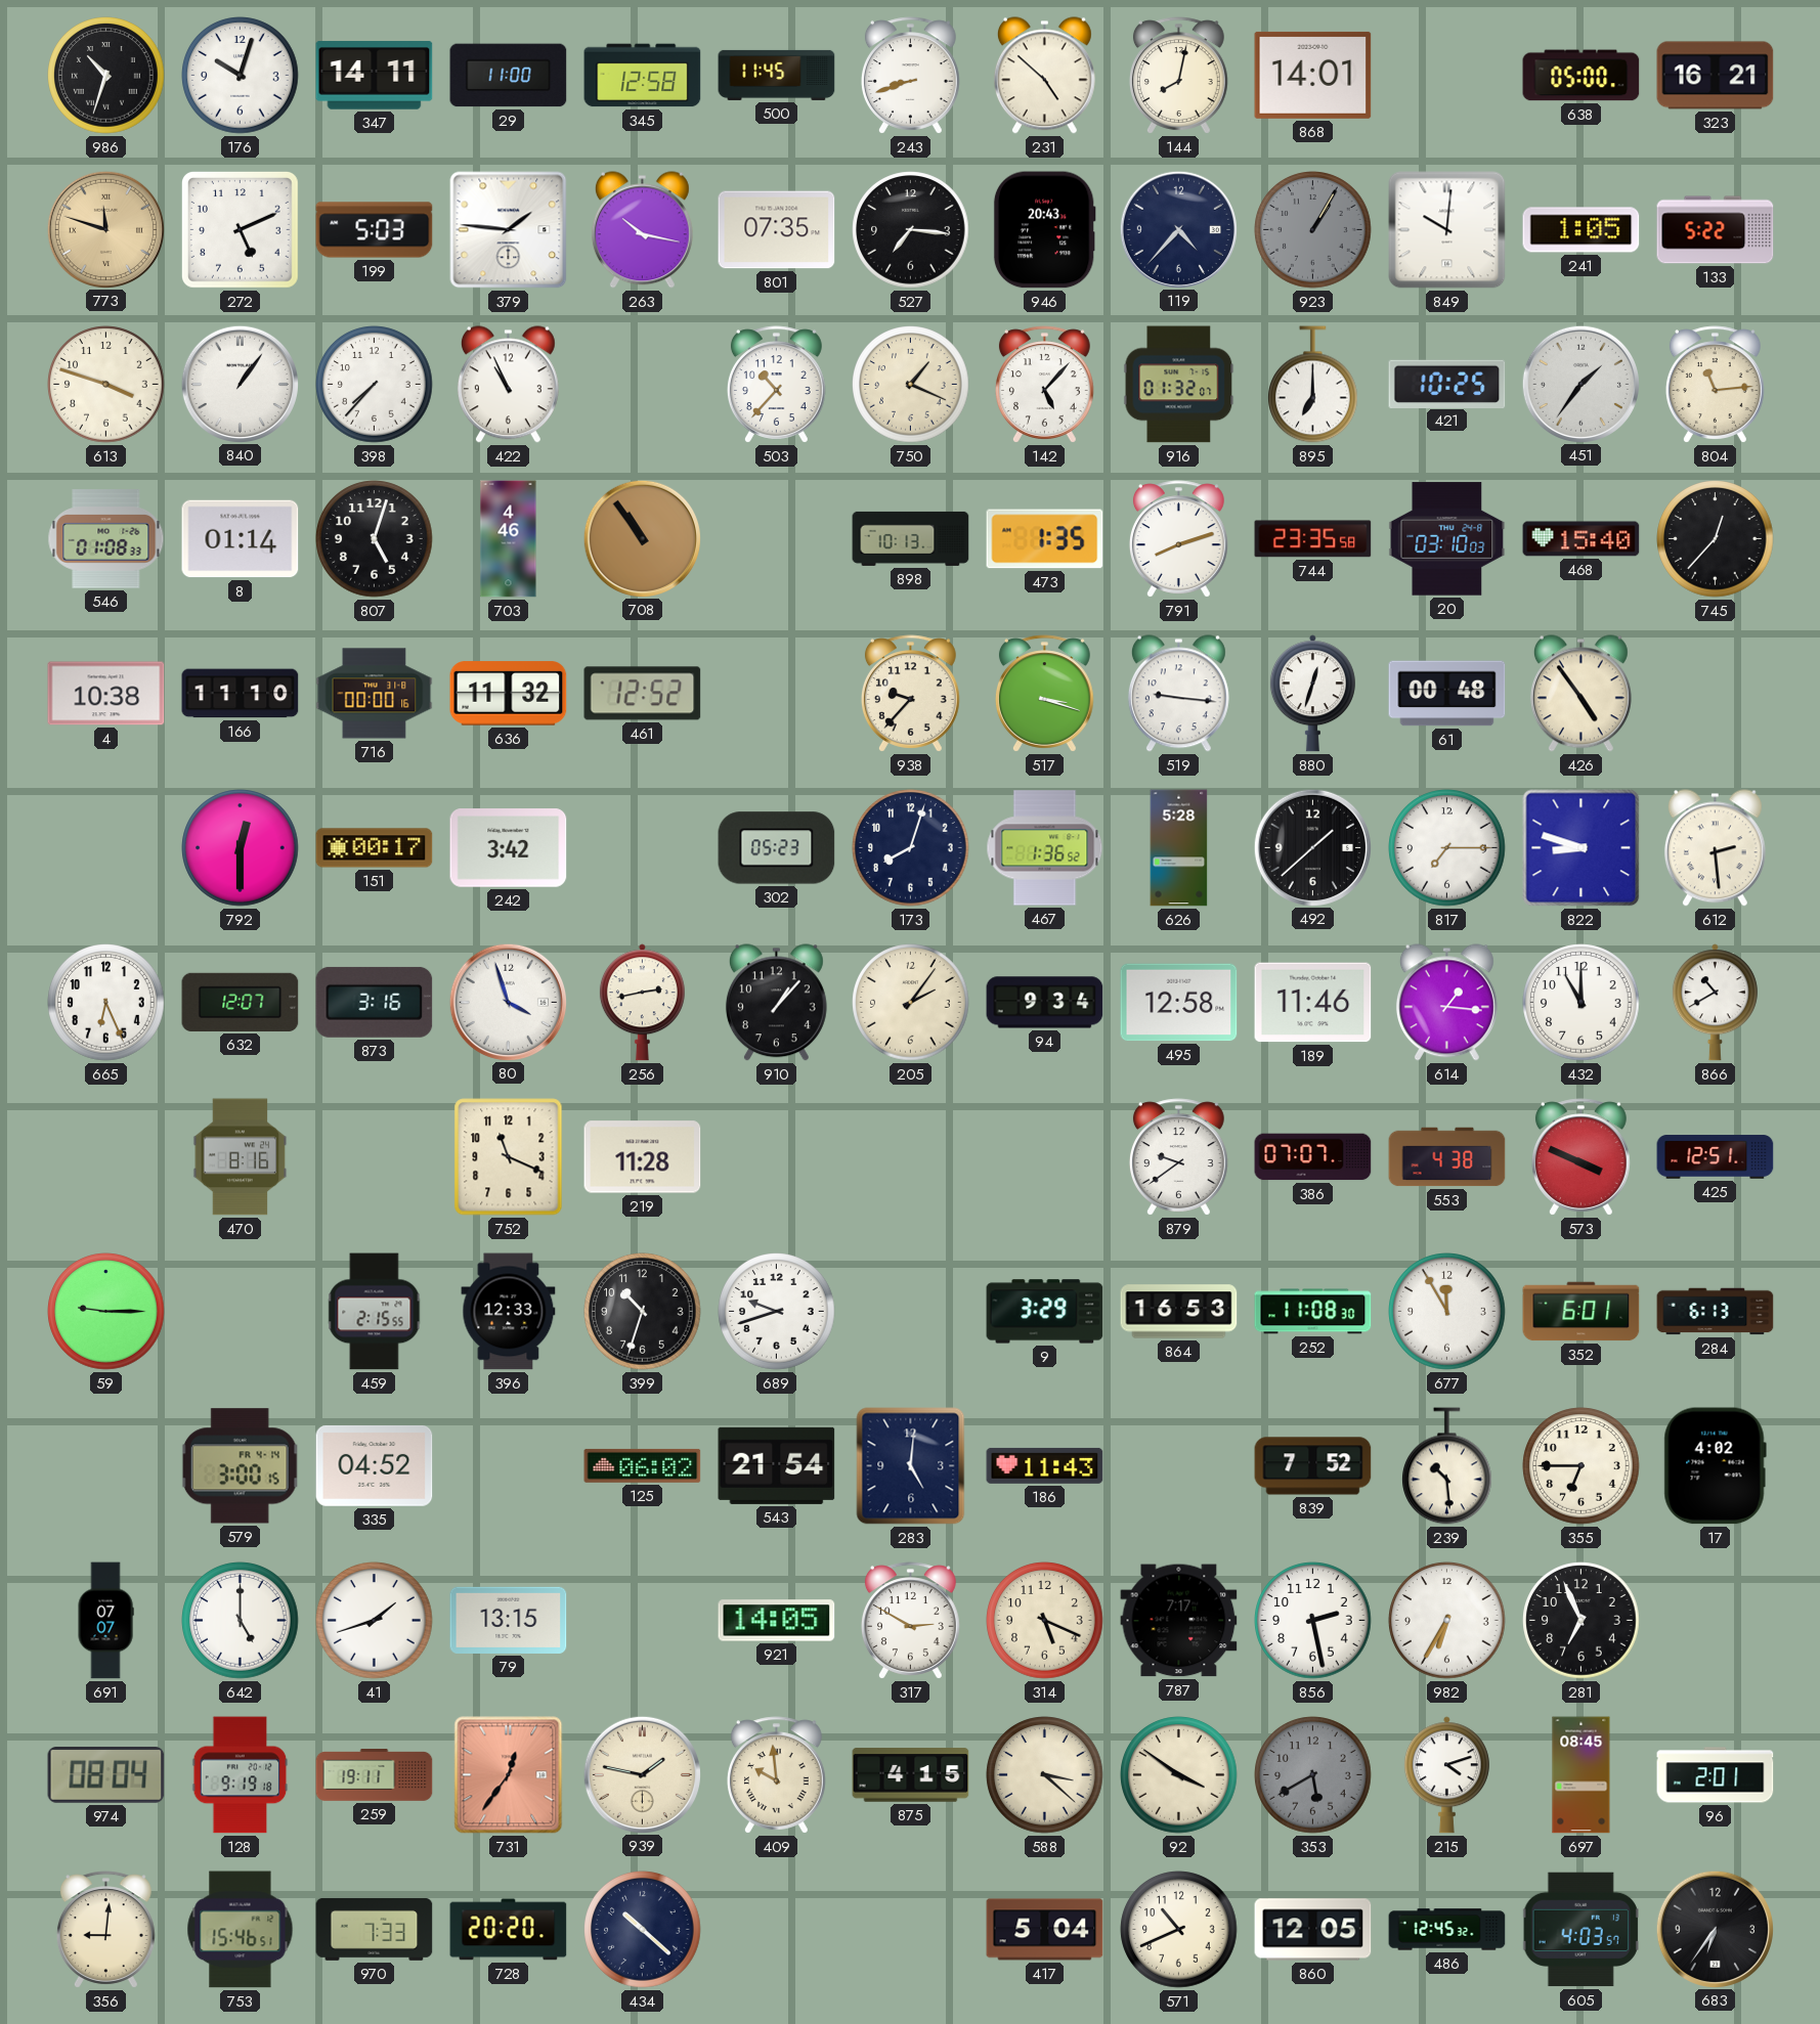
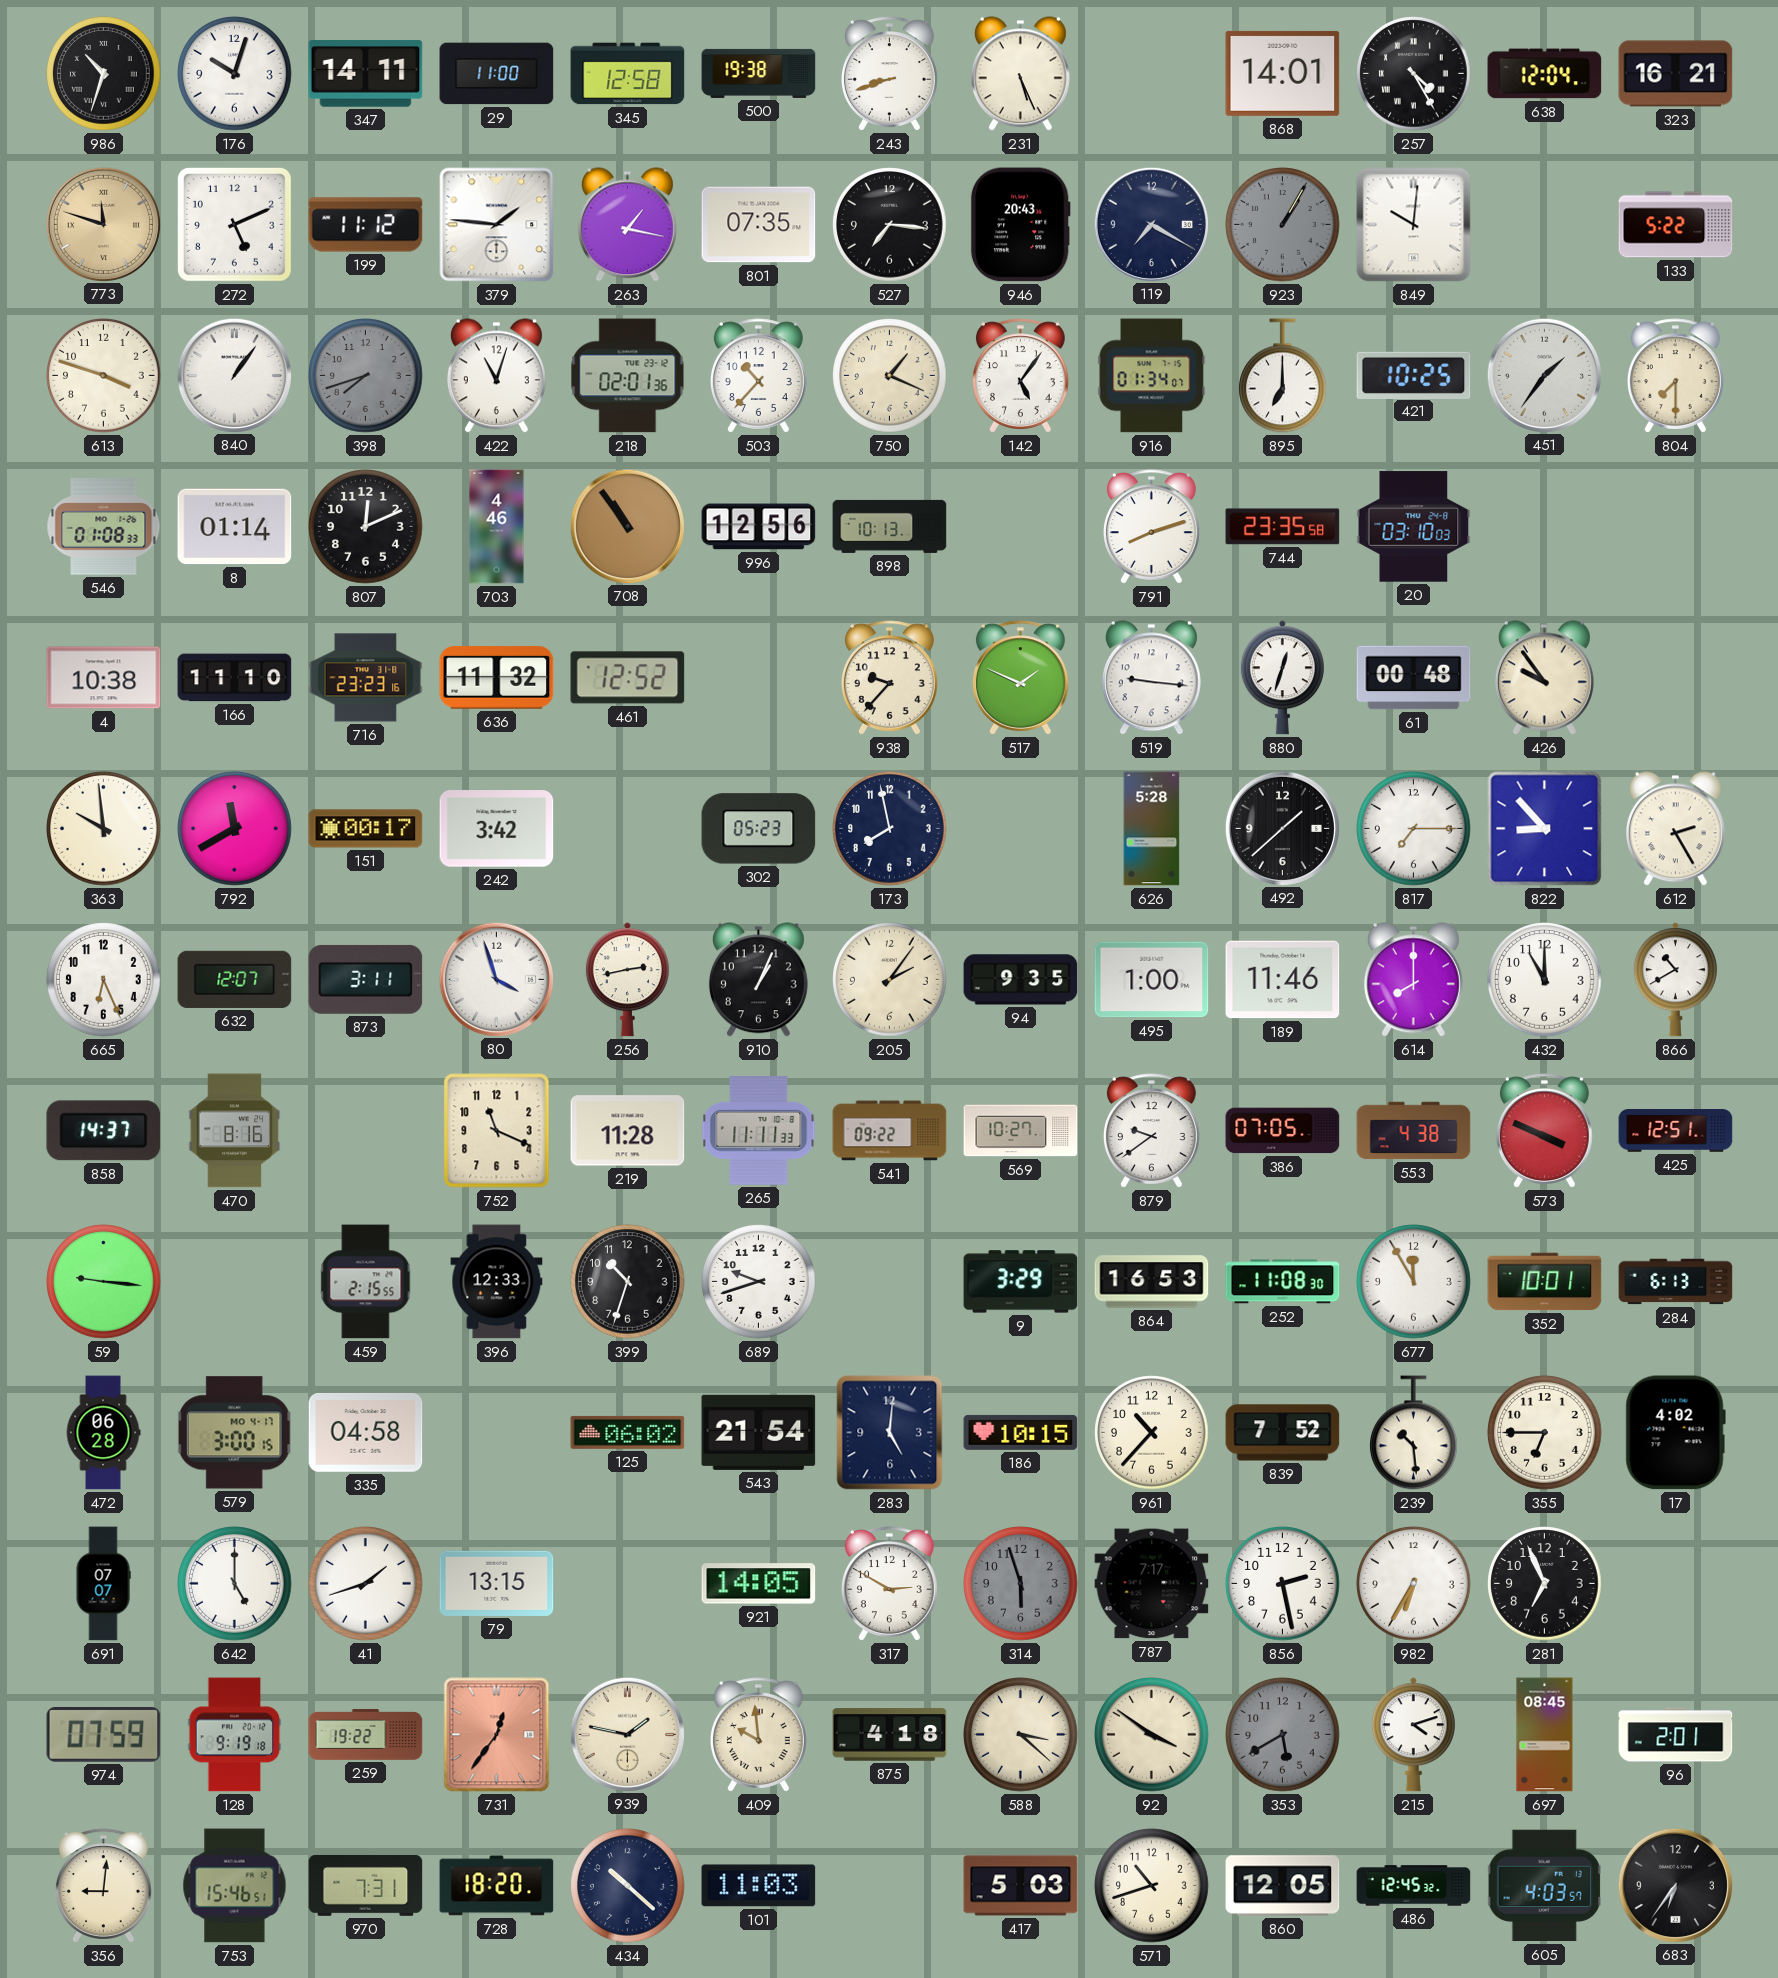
500: 11:45 -> 19:38 (759, 73)
231: 4:52 -> 5:26 (1020, 74)
144: 8:02 -> none (1178, 76)
257: none -> 4:25 (1414, 74)
638: 05:00 -> 12:04 (1545, 74)
199: 5:03 -> 11:12 (366, 225)
263: 10:17 -> 1:17 (627, 225)
119: 4:37 -> 7:20 (1151, 224)
241: 1:05 -> none (1581, 230)
398: 7:37 -> 7:42 (366, 376)
398 dial: white -> grey (366, 376)
422: 10:56 -> 11:03 (496, 376)
218: none -> 02:01 (628, 376)
142: 5:07 -> 5:06 (1020, 376)
916: 01:32 -> 01:34 (1152, 376)
804: 11:14 -> 7:30 (1675, 376)
807: 5:03 -> 12:11 (366, 527)
996: none -> 12:56 (759, 527)
473: 1:35 -> none (1045, 539)
468: 15:40 -> none (1581, 539)
745: 12:37 -> none (1716, 539)
716: 00:00 -> 23:23 (366, 678)
517: 3:18 -> 1:49 (1020, 678)
426: 4:54 -> 9:54 (1544, 678)
363: none -> 9:59 (104, 829)
792: 12:30 -> 11:40 (235, 829)
173: 8:03 -> 7:58 (890, 829)
467: 1:36 -> none (1045, 848)
822: 8:48 -> 8:53 (1545, 829)
612: 2:29 -> 2:25 (1675, 829)
873: 3:16 -> 3:11 (366, 979)
910: 1:07 -> 1:04 (758, 980)
94: 9:34 -> 9:35 (1021, 980)
495: 12:58 -> 1:00 (1152, 980)
614: 1:16 -> 8:00 (1413, 980)
858: none -> 14:37 (104, 1131)
265: none -> 11:11 (759, 1131)
541: none -> 09:22 (890, 1131)
569: none -> 10:27 (1021, 1131)
386: 07:07 -> 07:05 (1283, 1131)
59: 9:15 -> 9:16 (104, 1282)
352: 6:01 -> 10:01 (1545, 1282)
472: none -> 06:28 (103, 1433)
579 date: FR 4-14 -> MO 4-17 (234, 1433)
335: 04:52 -> 04:58 (366, 1432)
186: 11:43 -> 10:15 (1021, 1432)
961: none -> 10:37 (1152, 1433)
314: 5:19 -> 5:57 (1021, 1584)
314 dial: cream -> grey (1021, 1584)
974: 08:04 -> 07:59 (104, 1735)
259: 19:11 -> 19:22 (366, 1735)
875: 4:15 -> 4:18 (890, 1735)
970: 7:33 -> 7:31 (366, 1885)
728: 20:20 -> 18:20 (497, 1886)
101: none -> 11:03 (759, 1886)
417: 5:04 -> 5:03 (1021, 1886)
571: 10:41 -> 10:42 (1152, 1886)
